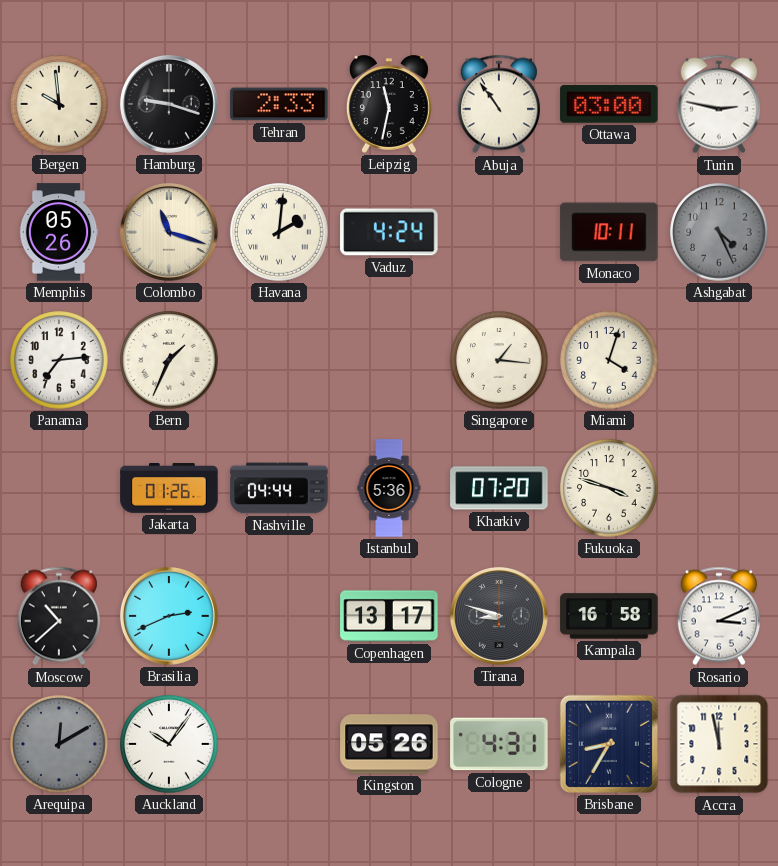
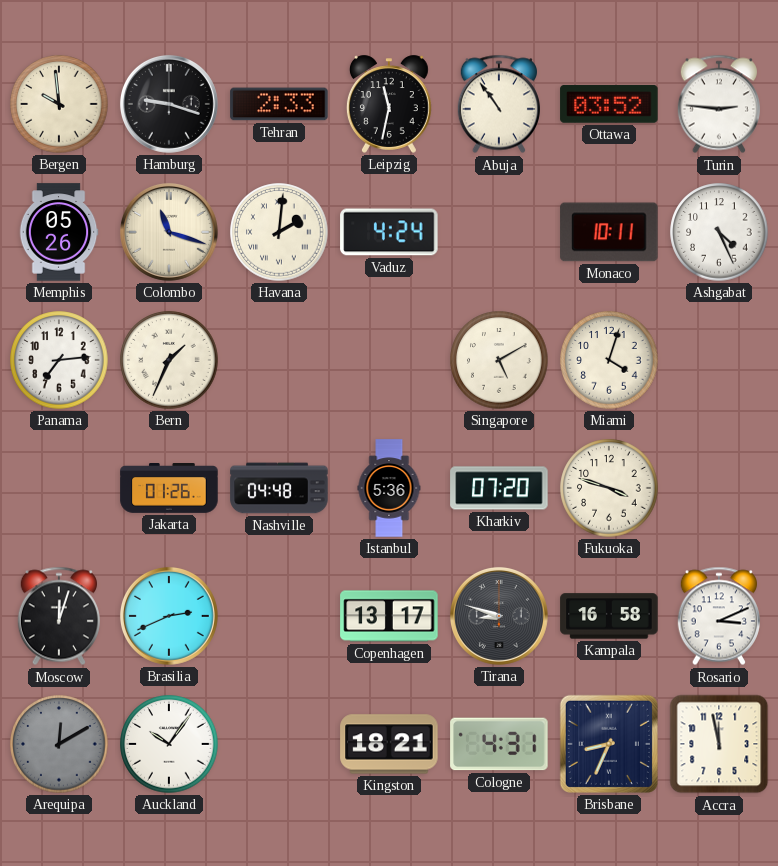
Ottawa: 03:00 -> 03:52 (609, 104)
Turin: 2:47 -> 2:46 (719, 104)
Ashgabat dial: grey -> white (719, 232)
Singapore: 1:16 -> 5:10 (499, 360)
Nashville: 04:44 -> 04:48 (279, 488)
Moscow: 10:38 -> 12:03 (59, 616)
Kingston: 05:26 -> 18:21 (389, 744)
Brisbane: 8:35 -> 8:34 (609, 744)
